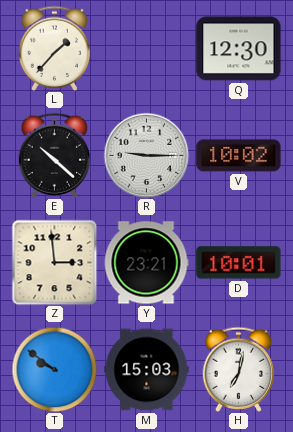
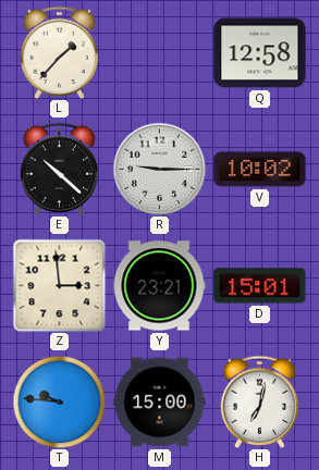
Q: 12:30 -> 12:58 (260, 53)
D: 10:01 -> 15:01 (260, 286)
T: 9:51 -> 9:46 (59, 401)
M: 15:03 -> 15:00 (160, 403)
